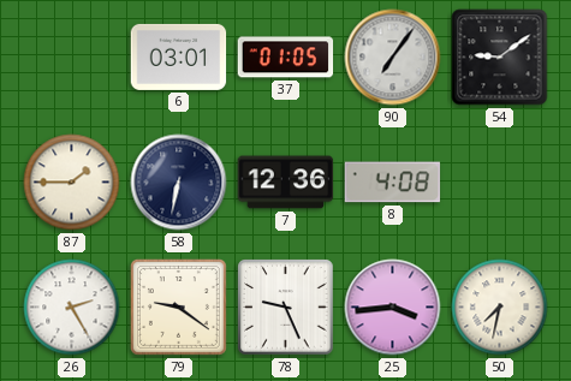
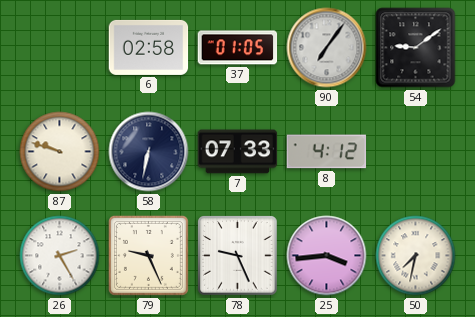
6: 03:01 -> 02:58 (149, 47)
87: 1:45 -> 9:48 (60, 152)
7: 12:36 -> 07:33 (238, 152)
8: 4:08 -> 4:12 (327, 152)
79: 9:21 -> 9:26 (148, 255)
